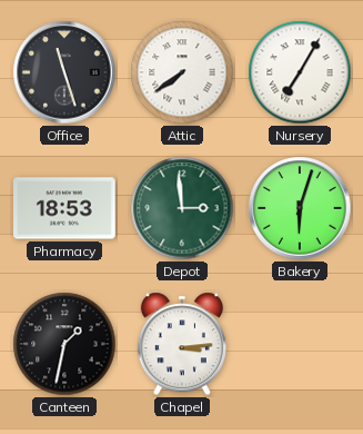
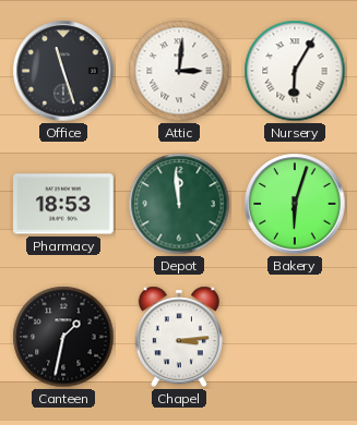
Attic: 7:39 -> 3:01 (179, 71)
Nursery: 7:05 -> 6:05 (295, 71)
Depot: 2:59 -> 11:59 (179, 204)
